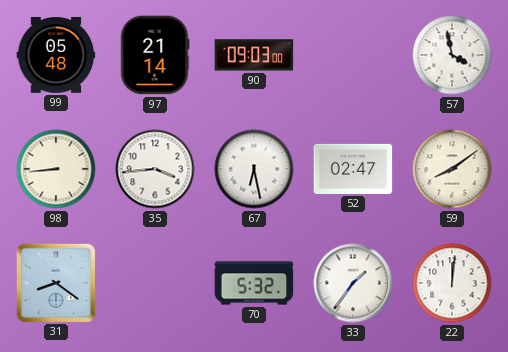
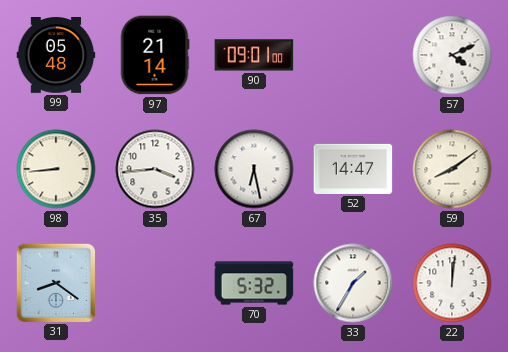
90: 09:03 -> 09:01 (254, 55)
57: 3:58 -> 4:11 (452, 55)
52: 02:47 -> 14:47 (353, 169)
33: 1:36 -> 1:35 (353, 283)
